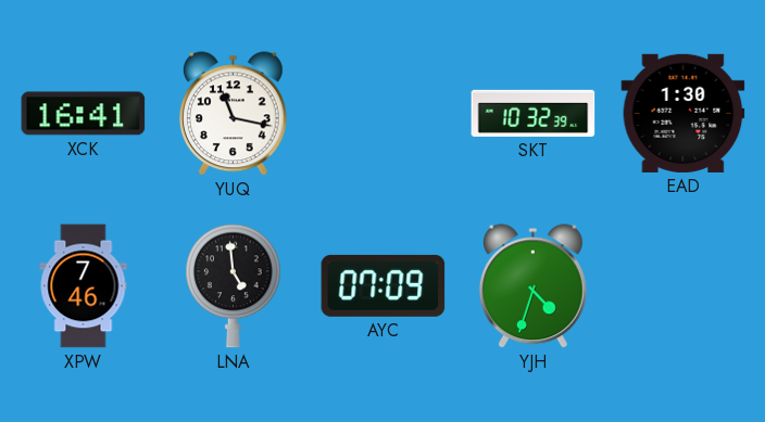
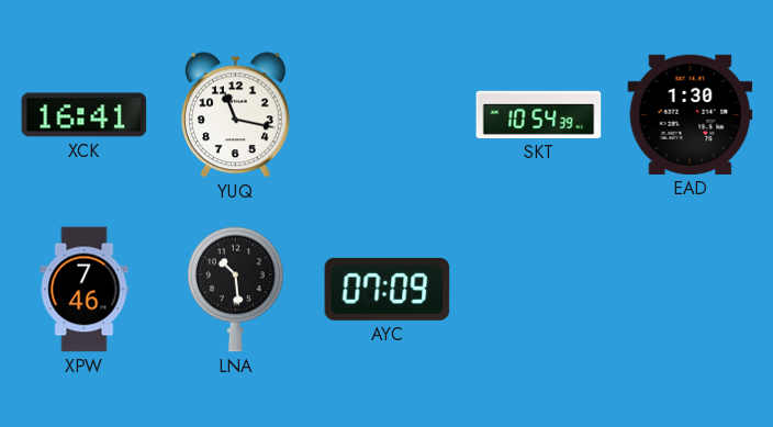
SKT: 10:32 -> 10:54 (539, 114)
LNA: 4:59 -> 10:29 (236, 290)
YJH: 4:33 -> none (532, 286)
